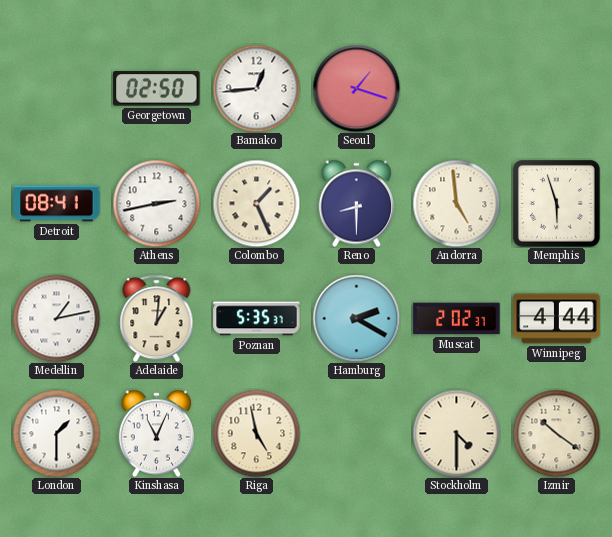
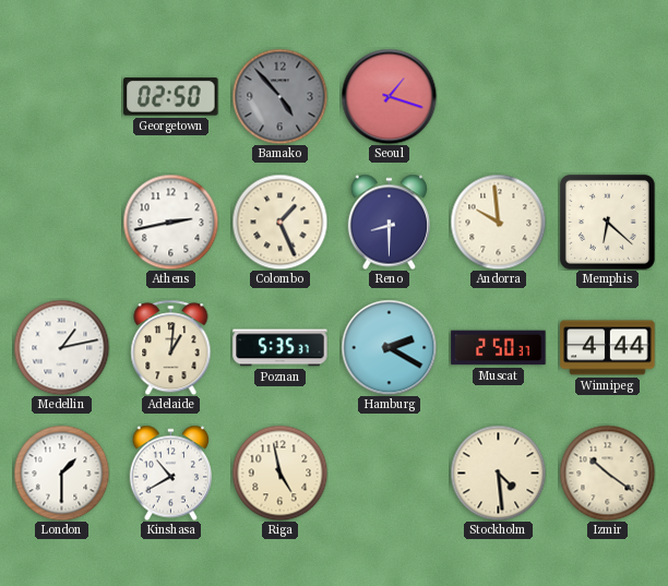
Bamako: 12:44 -> 4:53 (279, 96)
Bamako dial: white -> grey (279, 96)
Detroit: 08:41 -> none (57, 204)
Andorra: 4:59 -> 9:59 (498, 222)
Memphis: 5:57 -> 6:22 (607, 222)
Muscat: 2:02 -> 2:50 (499, 348)
Kinshasa: 11:04 -> 10:40 (170, 473)
Stockholm: 4:30 -> 4:29 (498, 473)
